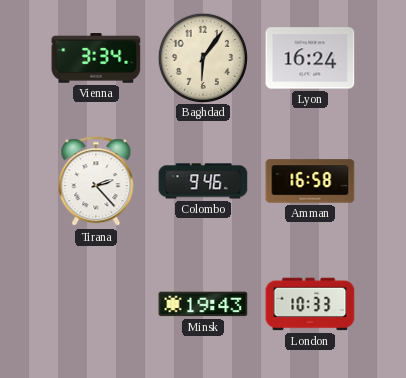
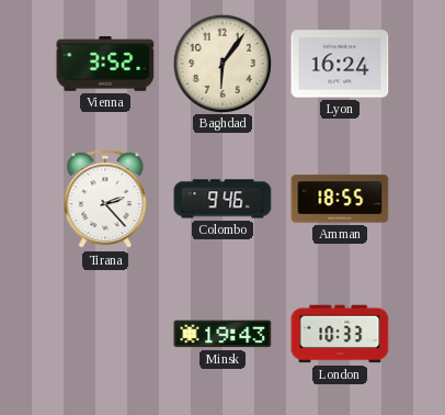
Vienna: 3:34 -> 3:52 (105, 64)
Amman: 16:58 -> 18:55 (340, 199)
